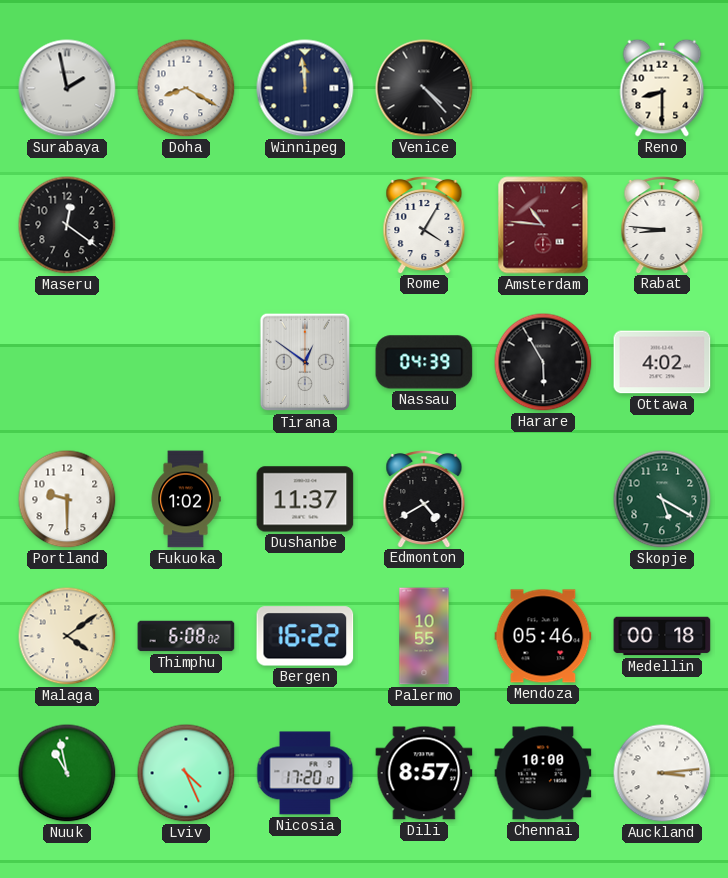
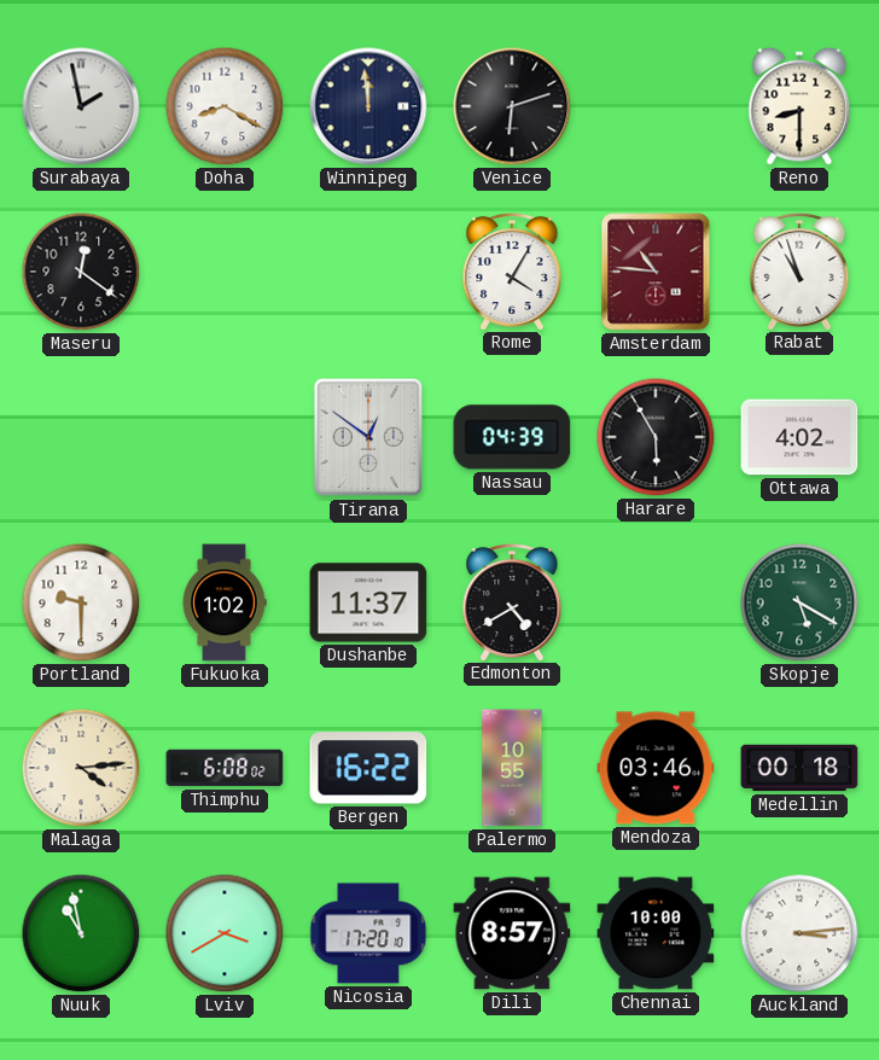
Venice: 4:23 -> 6:12 (512, 106)
Rabat: 8:46 -> 10:57 (799, 270)
Malaga: 4:09 -> 4:14 (81, 768)
Mendoza: 05:46 -> 03:46 (656, 768)
Lviv: 4:26 -> 3:40 (225, 933)
